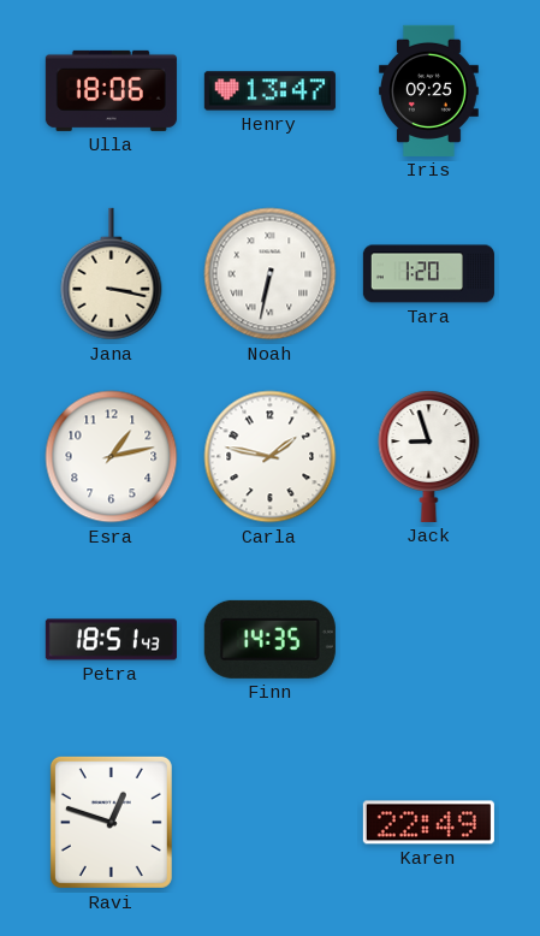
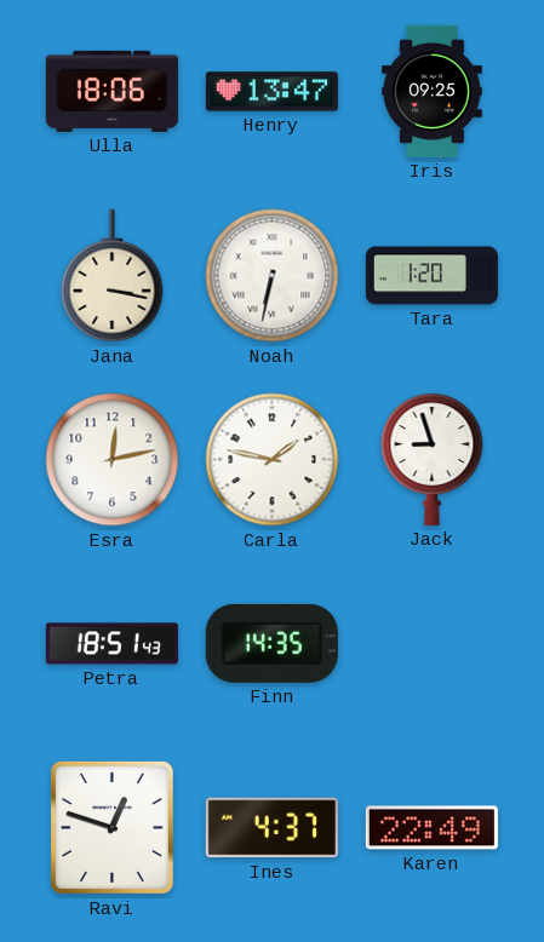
Esra: 1:13 -> 12:13 (113, 460)
Ines: none -> 4:37 (271, 828)
